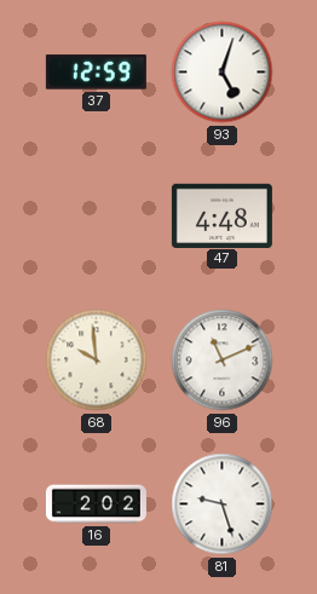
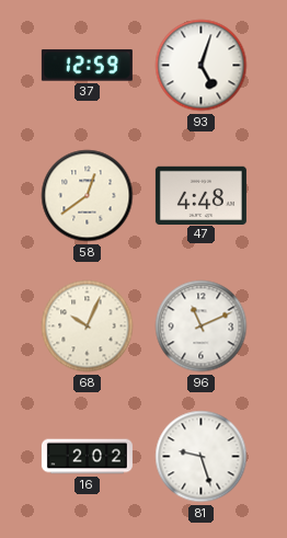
58: none -> 12:39 (88, 196)
68: 9:59 -> 10:04 (88, 327)
